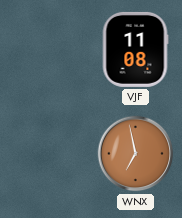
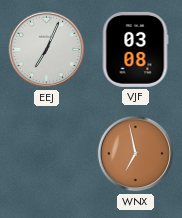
EEJ: none -> 7:04 (47, 50)
VJF: 11:08 -> 03:08 (135, 49)
